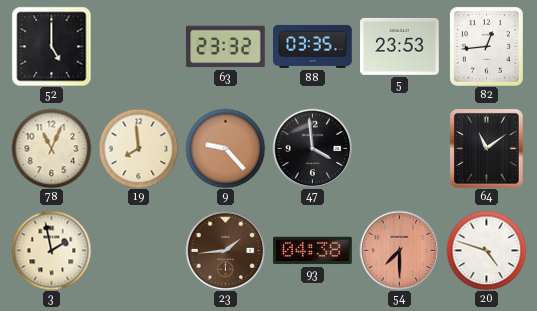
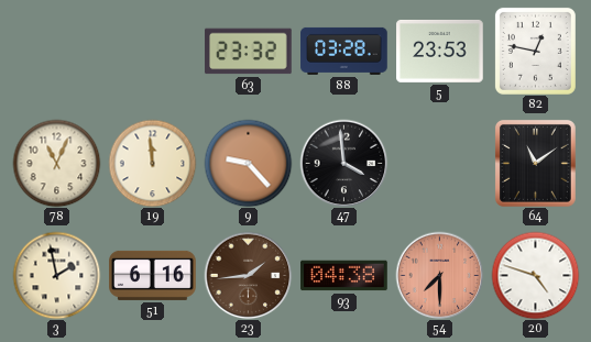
52: 5:00 -> none (51, 46)
88: 03:35 -> 03:28 (344, 51)
82: 12:44 -> 12:47 (535, 51)
19: 7:59 -> 11:59 (152, 163)
51: none -> 6:16 (153, 275)
